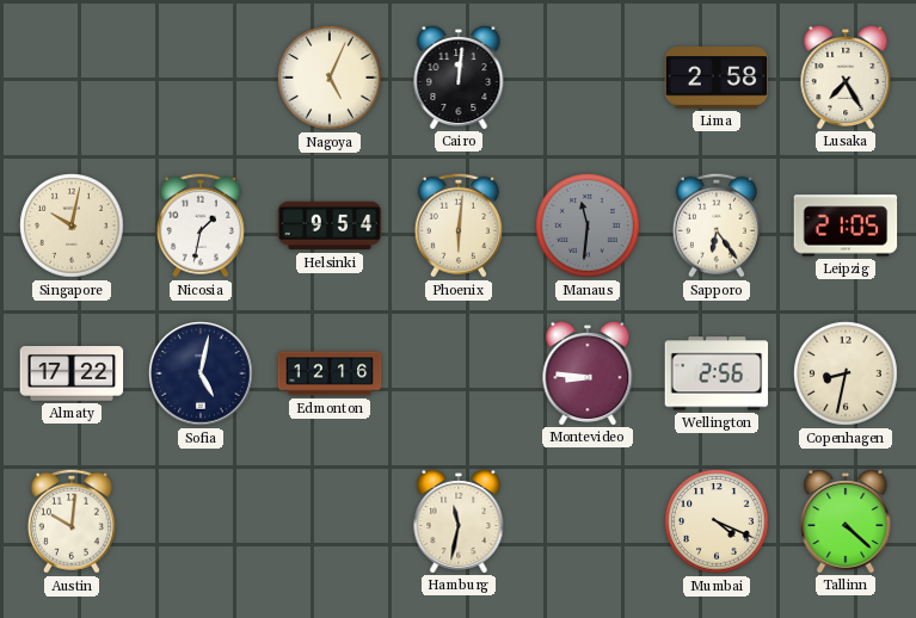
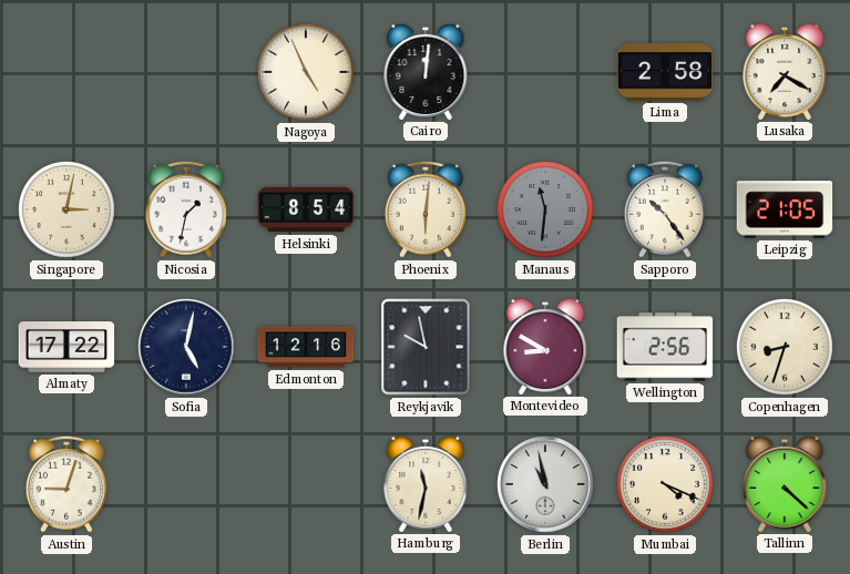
Nagoya: 5:04 -> 4:56 (306, 72)
Lusaka: 7:25 -> 7:20 (785, 71)
Singapore: 10:02 -> 3:02 (66, 209)
Helsinki: 9:54 -> 8:54 (306, 209)
Sapporo: 6:24 -> 10:24 (665, 209)
Reykjavik: none -> 9:58 (426, 347)
Montevideo: 8:46 -> 8:50 (545, 346)
Copenhagen: 8:32 -> 8:33 (785, 347)
Austin: 10:01 -> 9:03 (66, 484)
Berlin: none -> 10:58 (545, 484)
